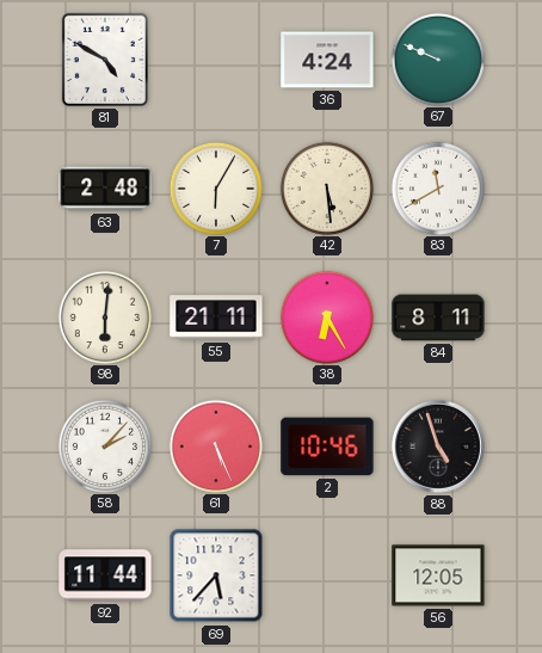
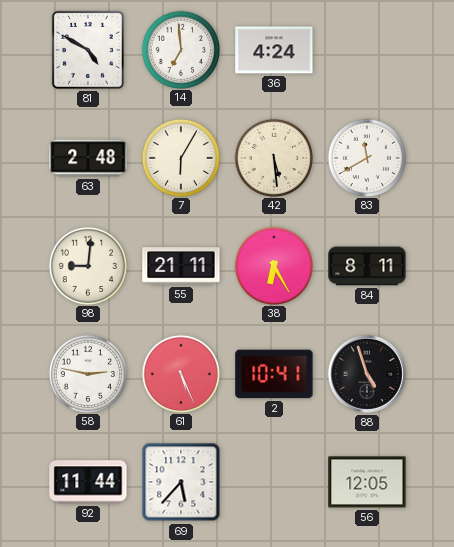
14: none -> 6:59 (180, 49)
67: 9:49 -> none (437, 58)
98: 6:01 -> 9:01 (87, 265)
58: 2:07 -> 2:47 (87, 373)
2: 10:46 -> 10:41 (274, 374)
